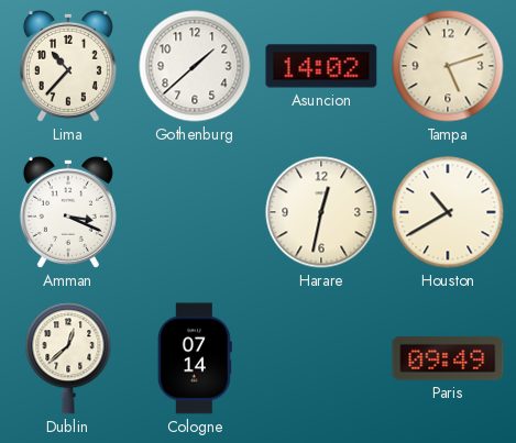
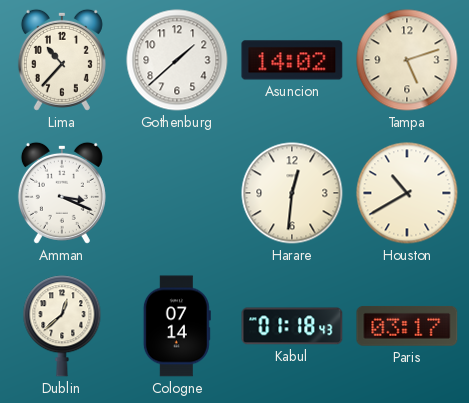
Harare: 12:32 -> 12:31 (292, 193)
Kabul: none -> 01:18 (292, 326)
Paris: 09:49 -> 03:17 (407, 326)
